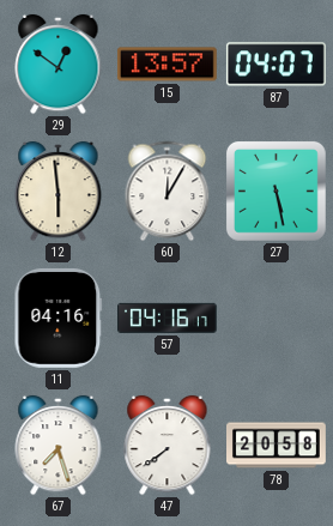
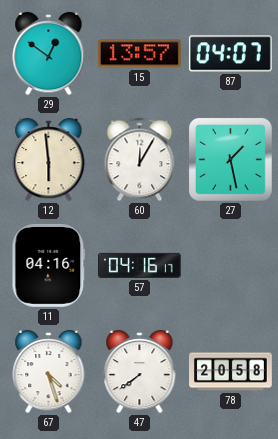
27: 5:28 -> 1:28 (231, 160)
67: 7:27 -> 4:27 (49, 372)
